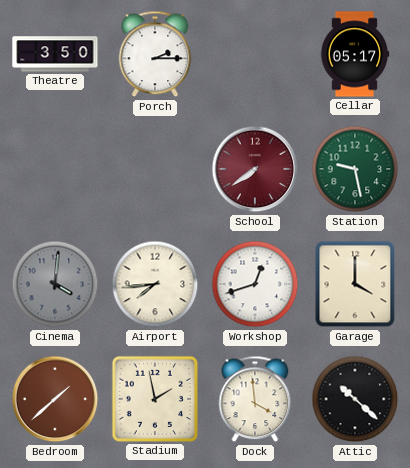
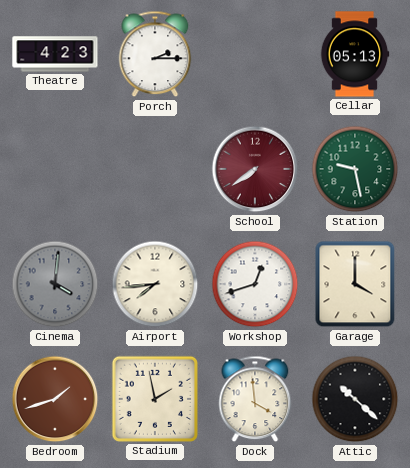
Theatre: 3:50 -> 4:23 (55, 54)
Cellar: 05:17 -> 05:13 (355, 54)
Bedroom: 1:38 -> 1:42 (55, 399)
